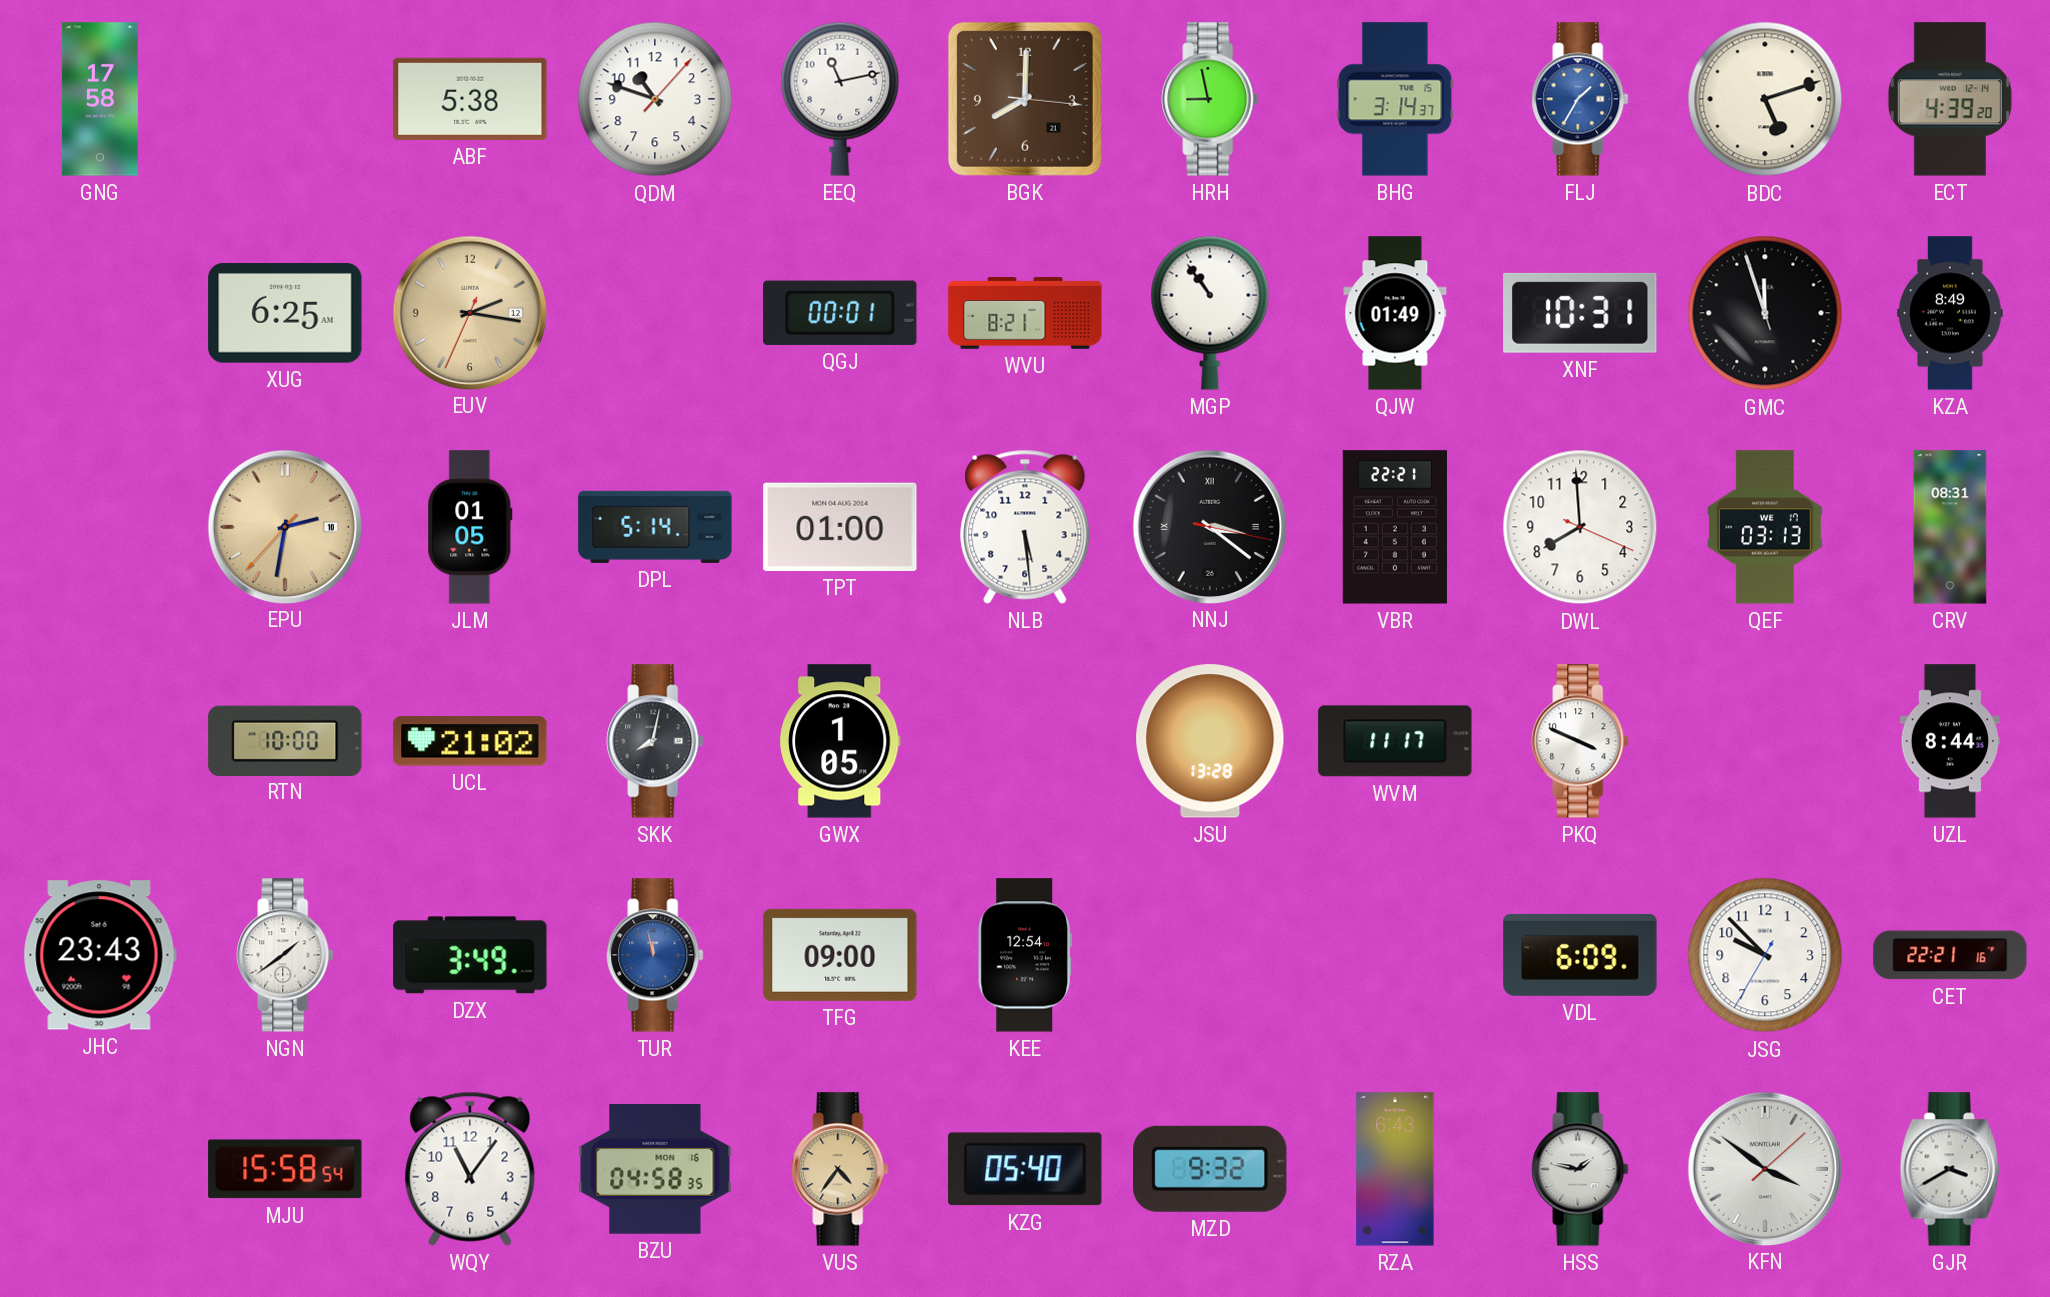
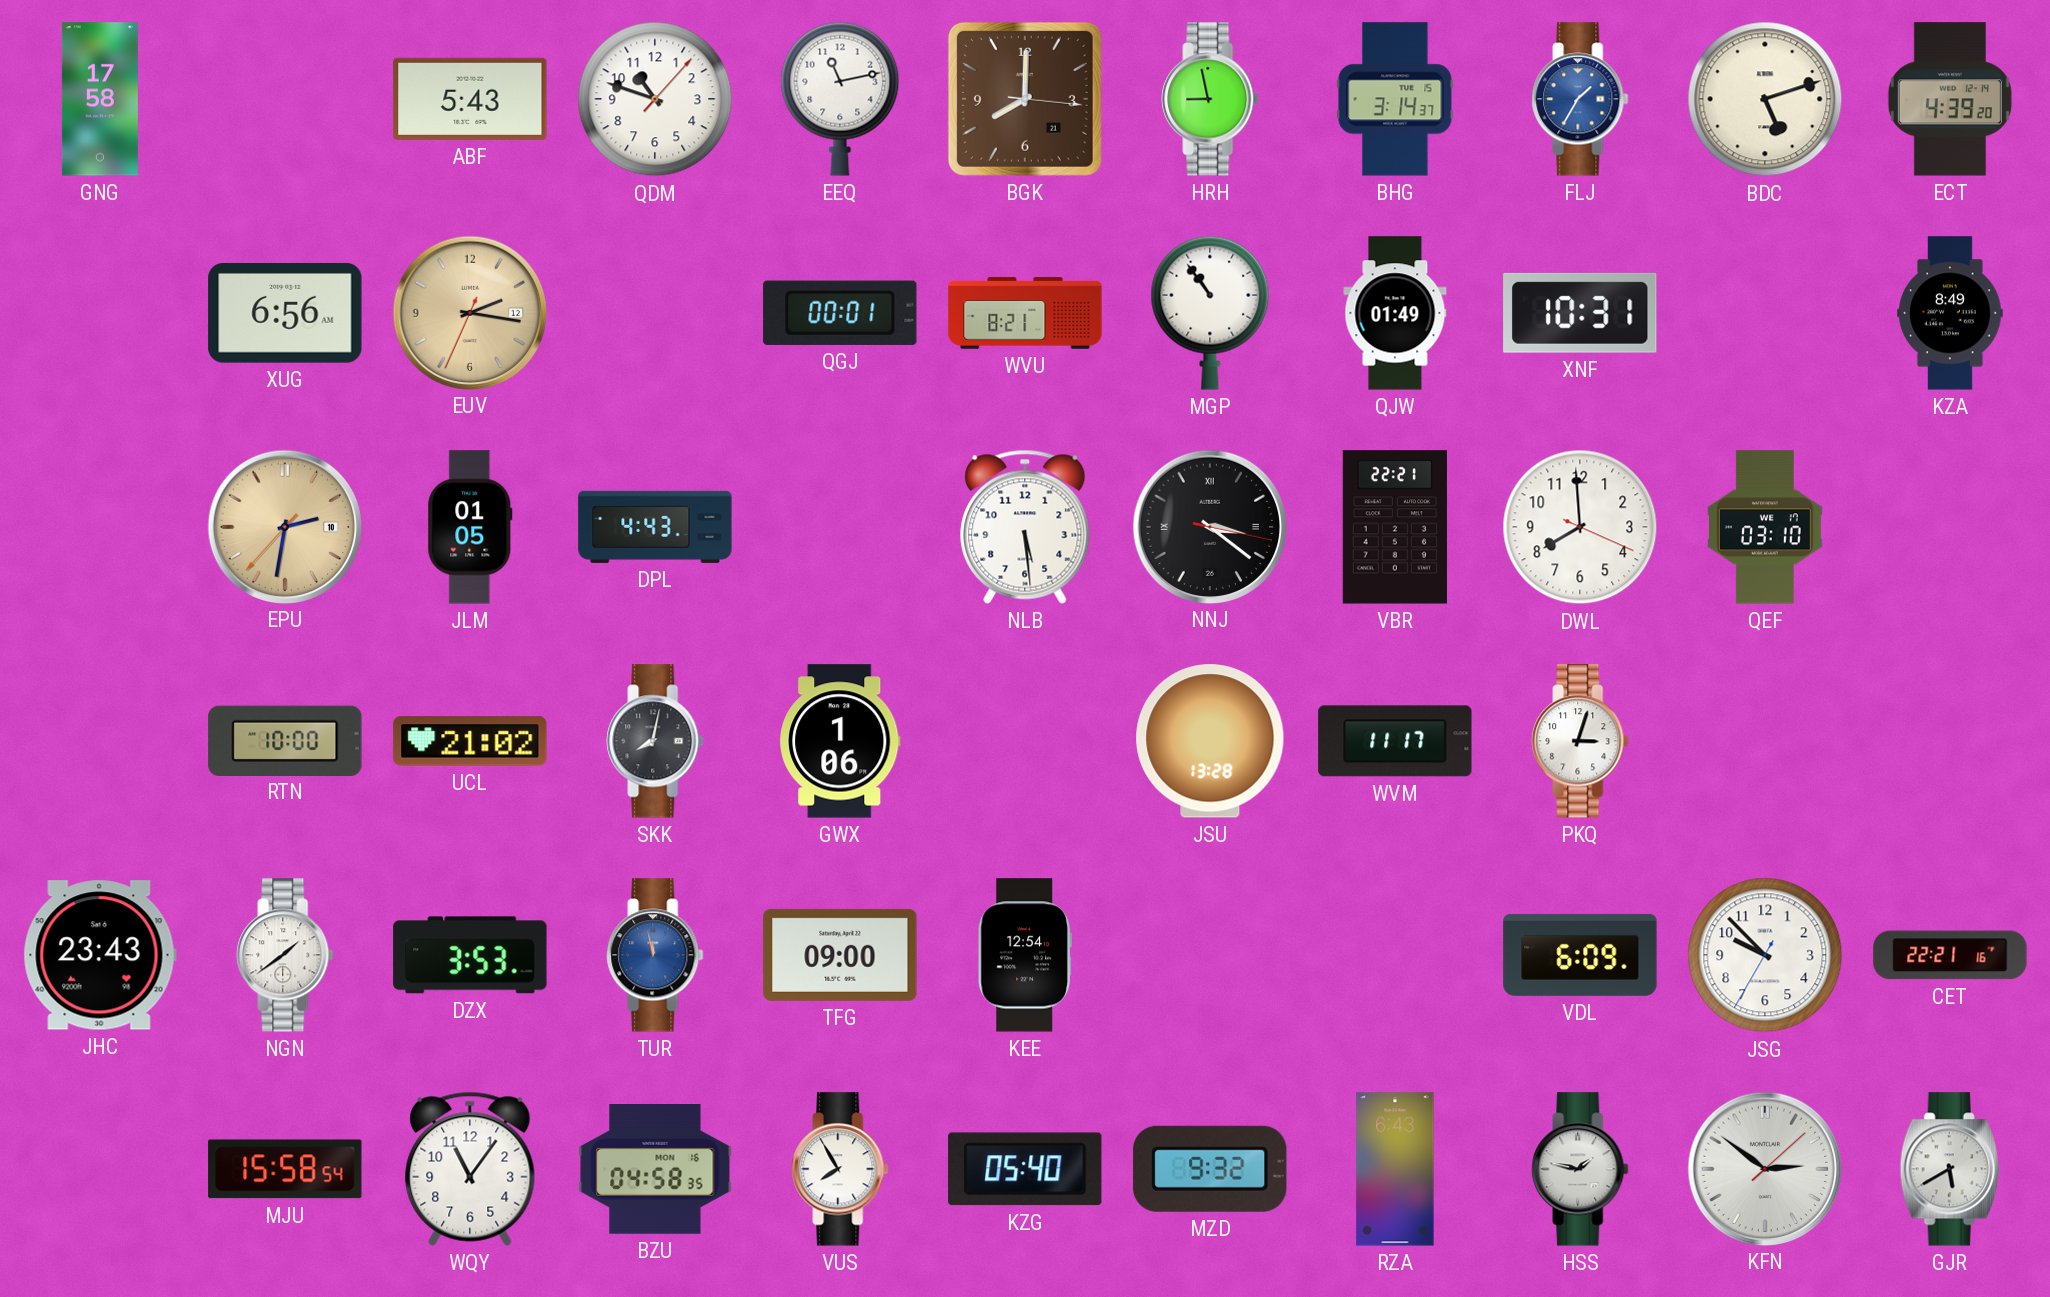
ABF: 5:38 -> 5:43 (470, 99)
XUG: 6:25 -> 6:56 (285, 313)
GMC: 11:56 -> none (1765, 313)
DPL: 5:14 -> 4:43 (655, 527)
TPT: 01:00 -> none (840, 527)
QEF: 03:13 -> 03:10 (1765, 527)
CRV: 08:31 -> none (1950, 527)
GWX: 1:05 -> 1:06 (840, 741)
PKQ: 3:49 -> 3:03 (1580, 741)
UZL: 8:44 -> none (1950, 741)
DZX: 3:49 -> 3:53 (470, 955)
VUS: 4:36 -> 7:55 (840, 1169)
VUS dial: champagne -> white (840, 1169)
KFN: 3:51 -> 2:51 (1764, 1168)
GJR: 3:40 -> 5:40 (1950, 1169)
